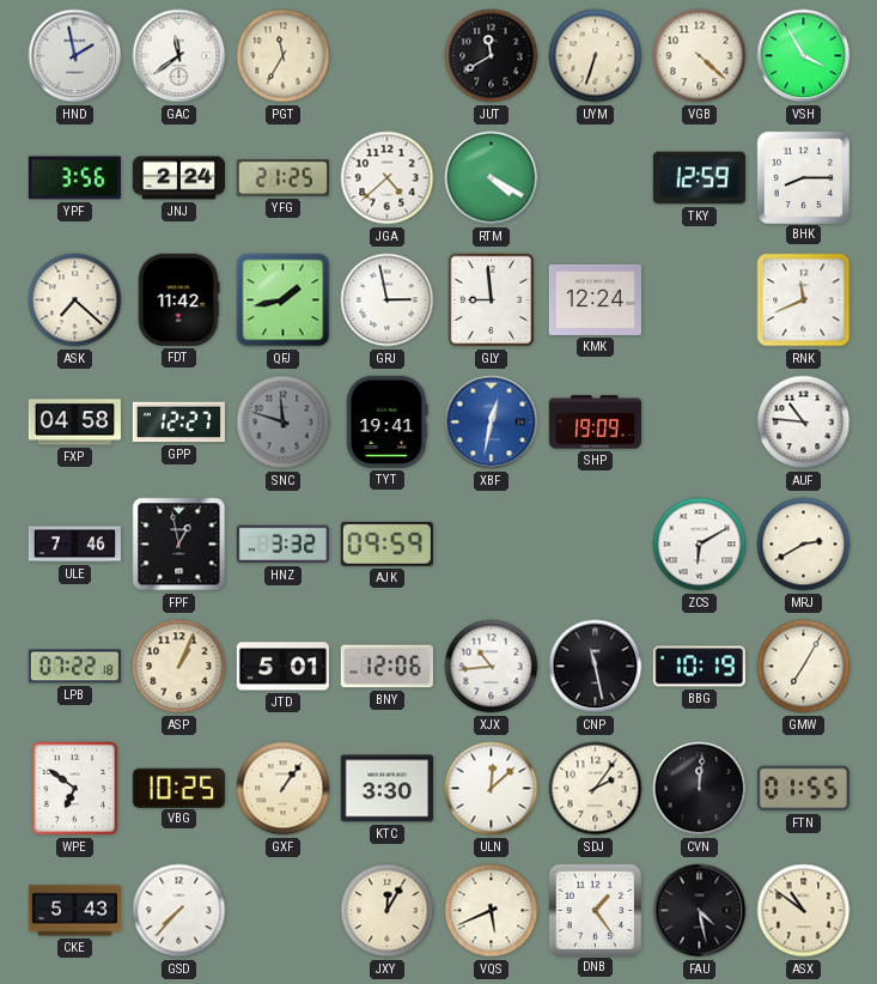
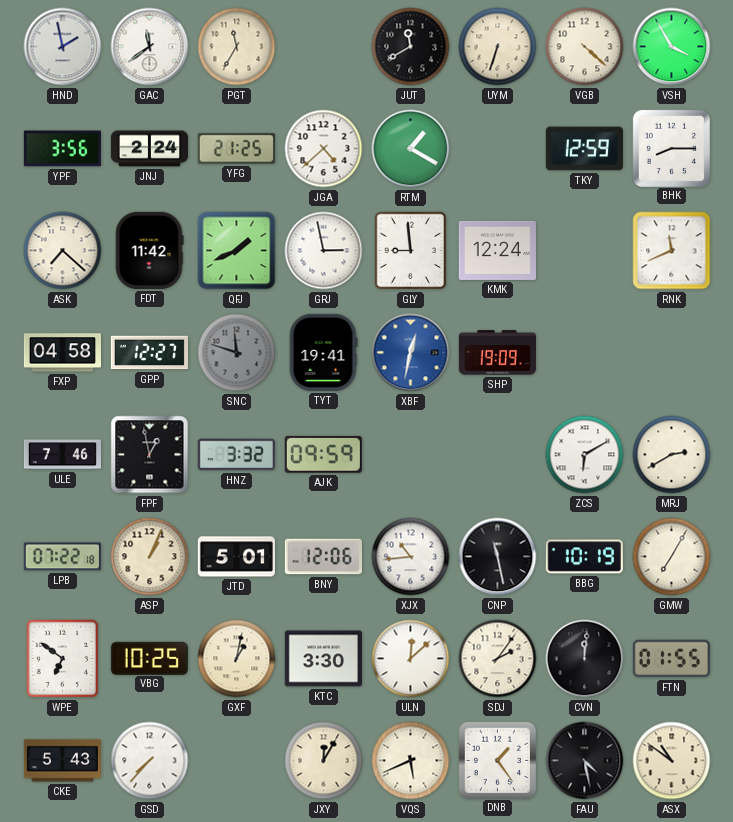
RTM: 4:20 -> 1:20 (411, 149)
QFJ: 1:43 -> 1:41 (237, 251)
AUF: 10:46 -> none (804, 423)
GXF: 1:06 -> 1:02 (237, 659)
